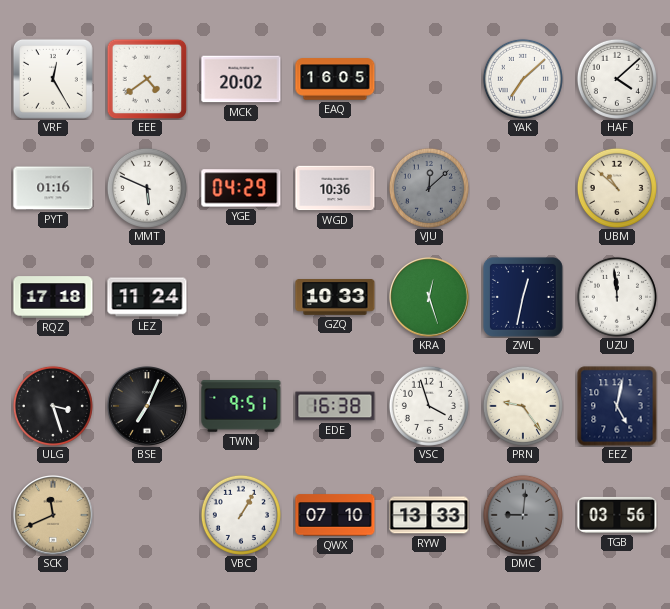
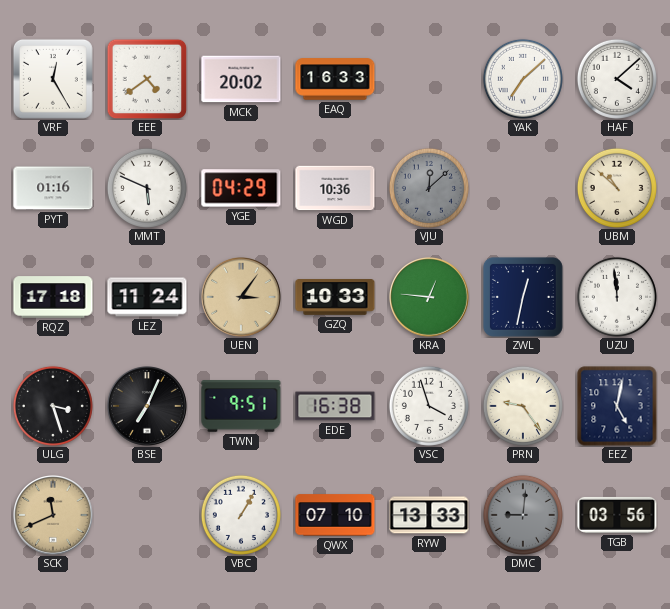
EAQ: 16:05 -> 16:33 (335, 79)
UEN: none -> 3:06 (242, 298)
KRA: 12:27 -> 12:46 (430, 298)
